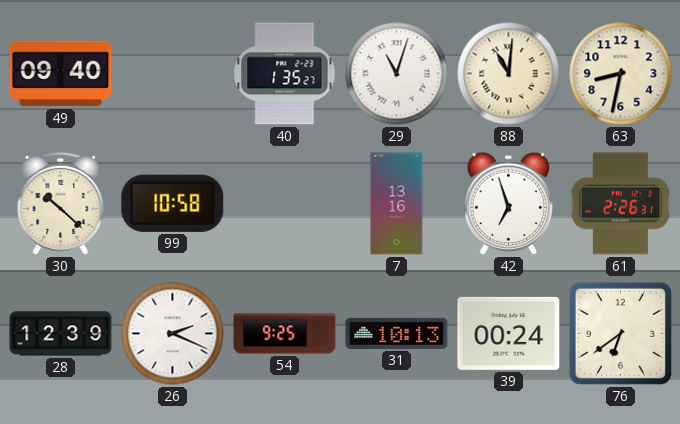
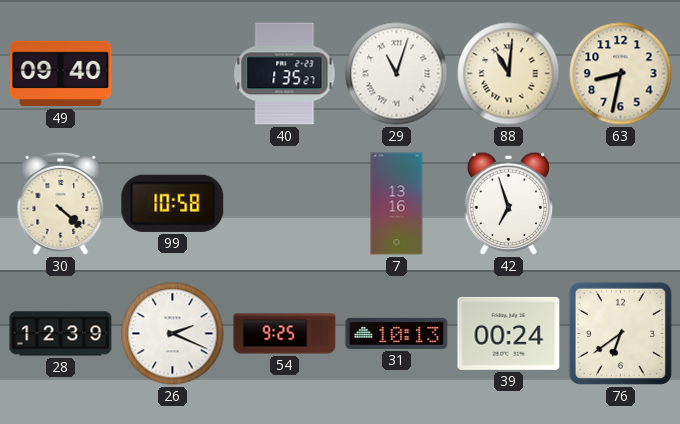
30: 10:22 -> 4:22 (61, 203)
61: 2:26 -> none (621, 204)
